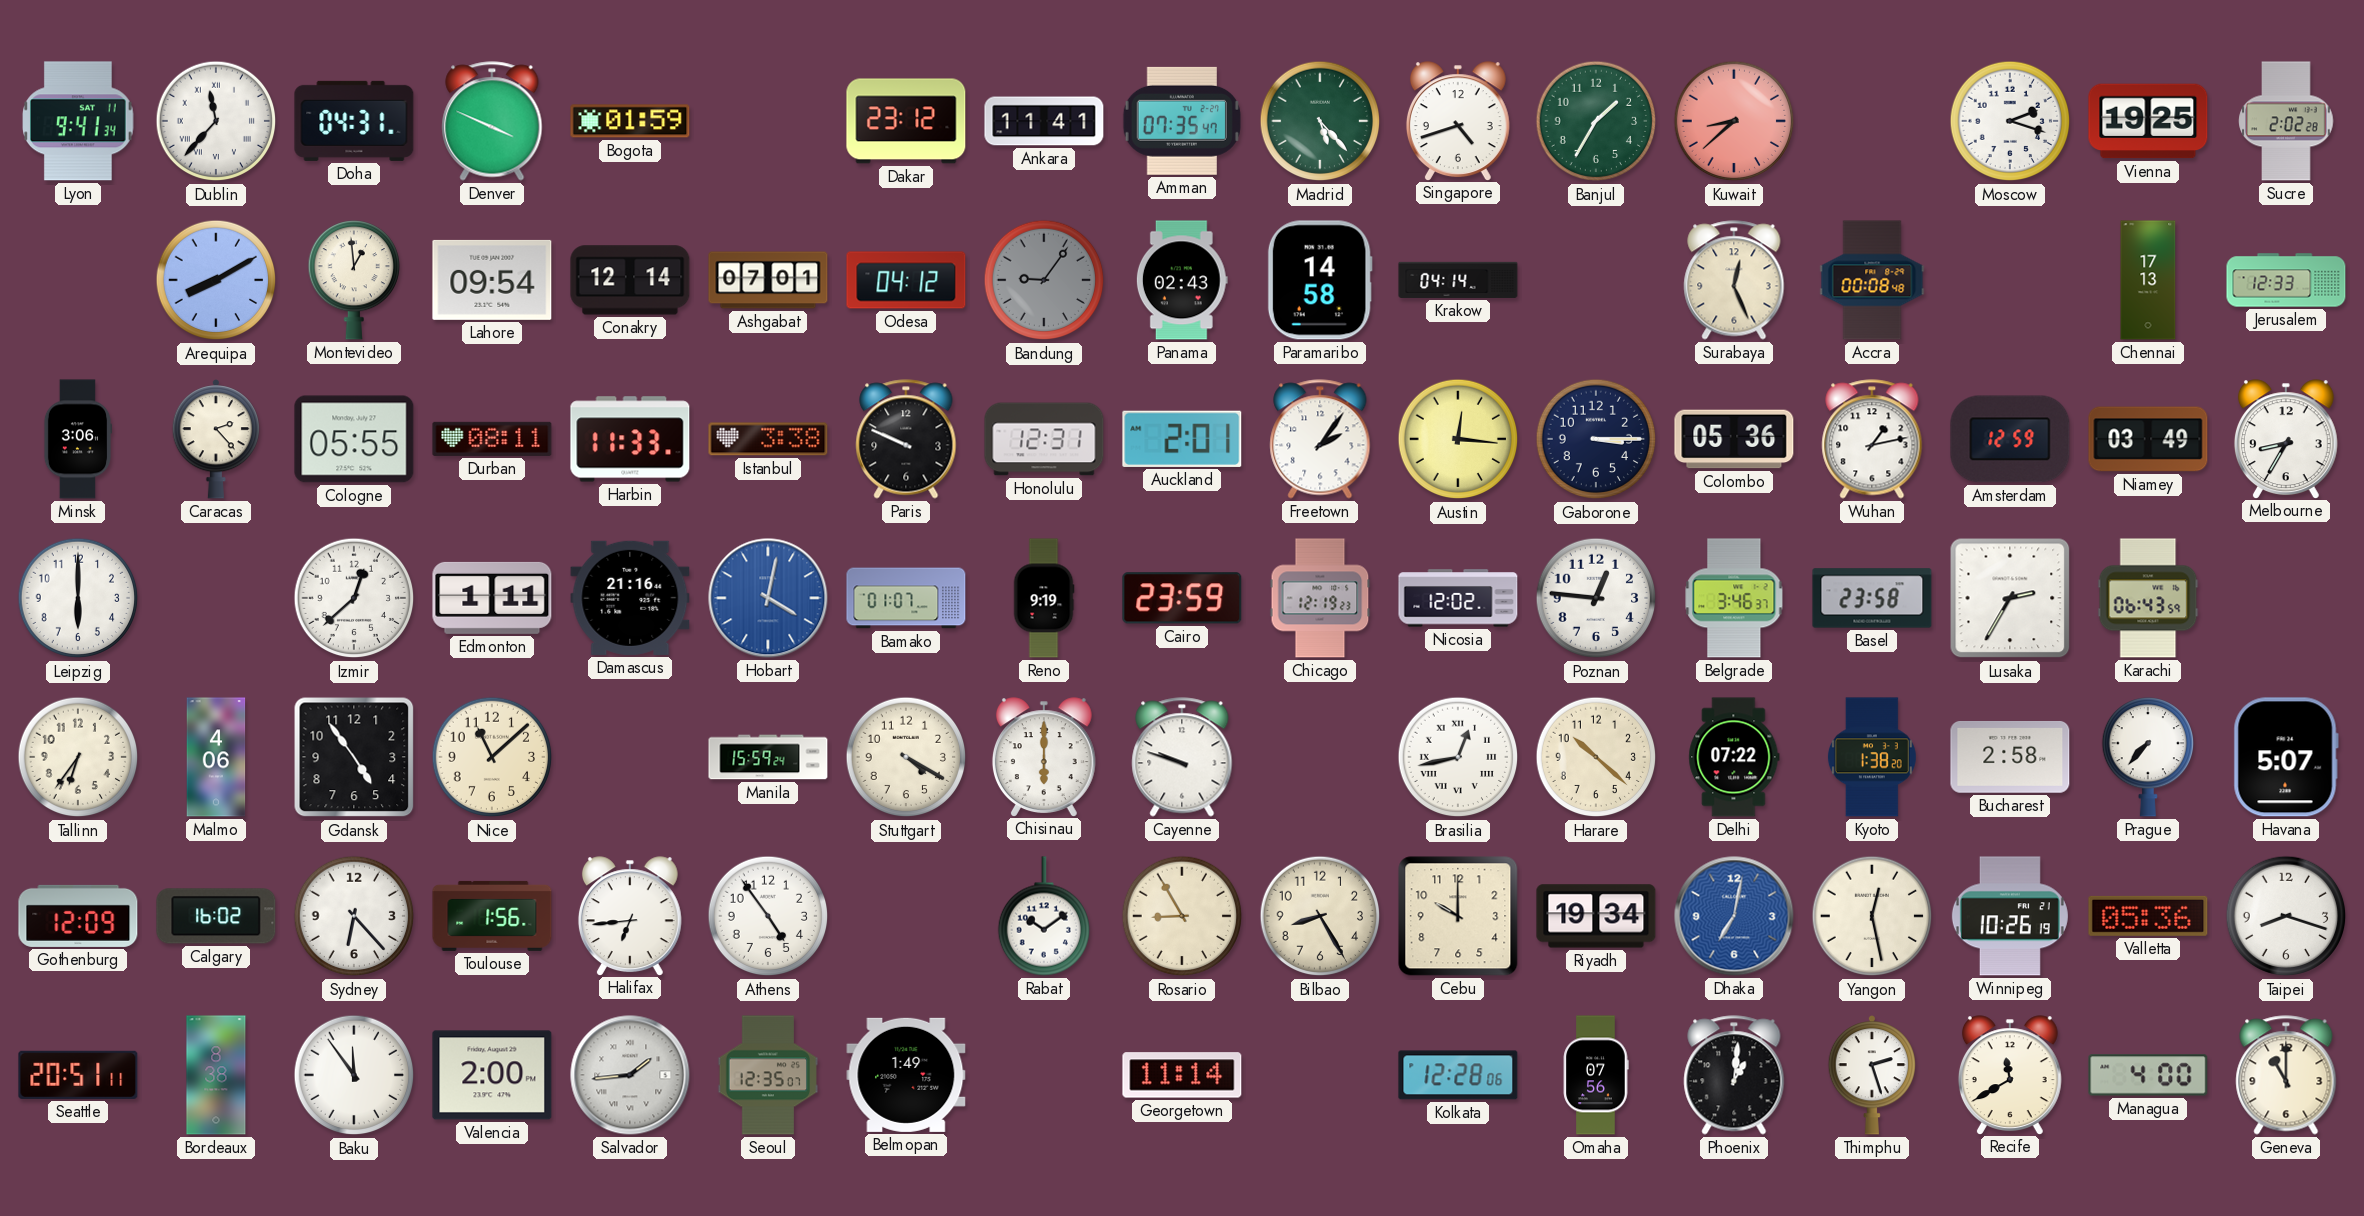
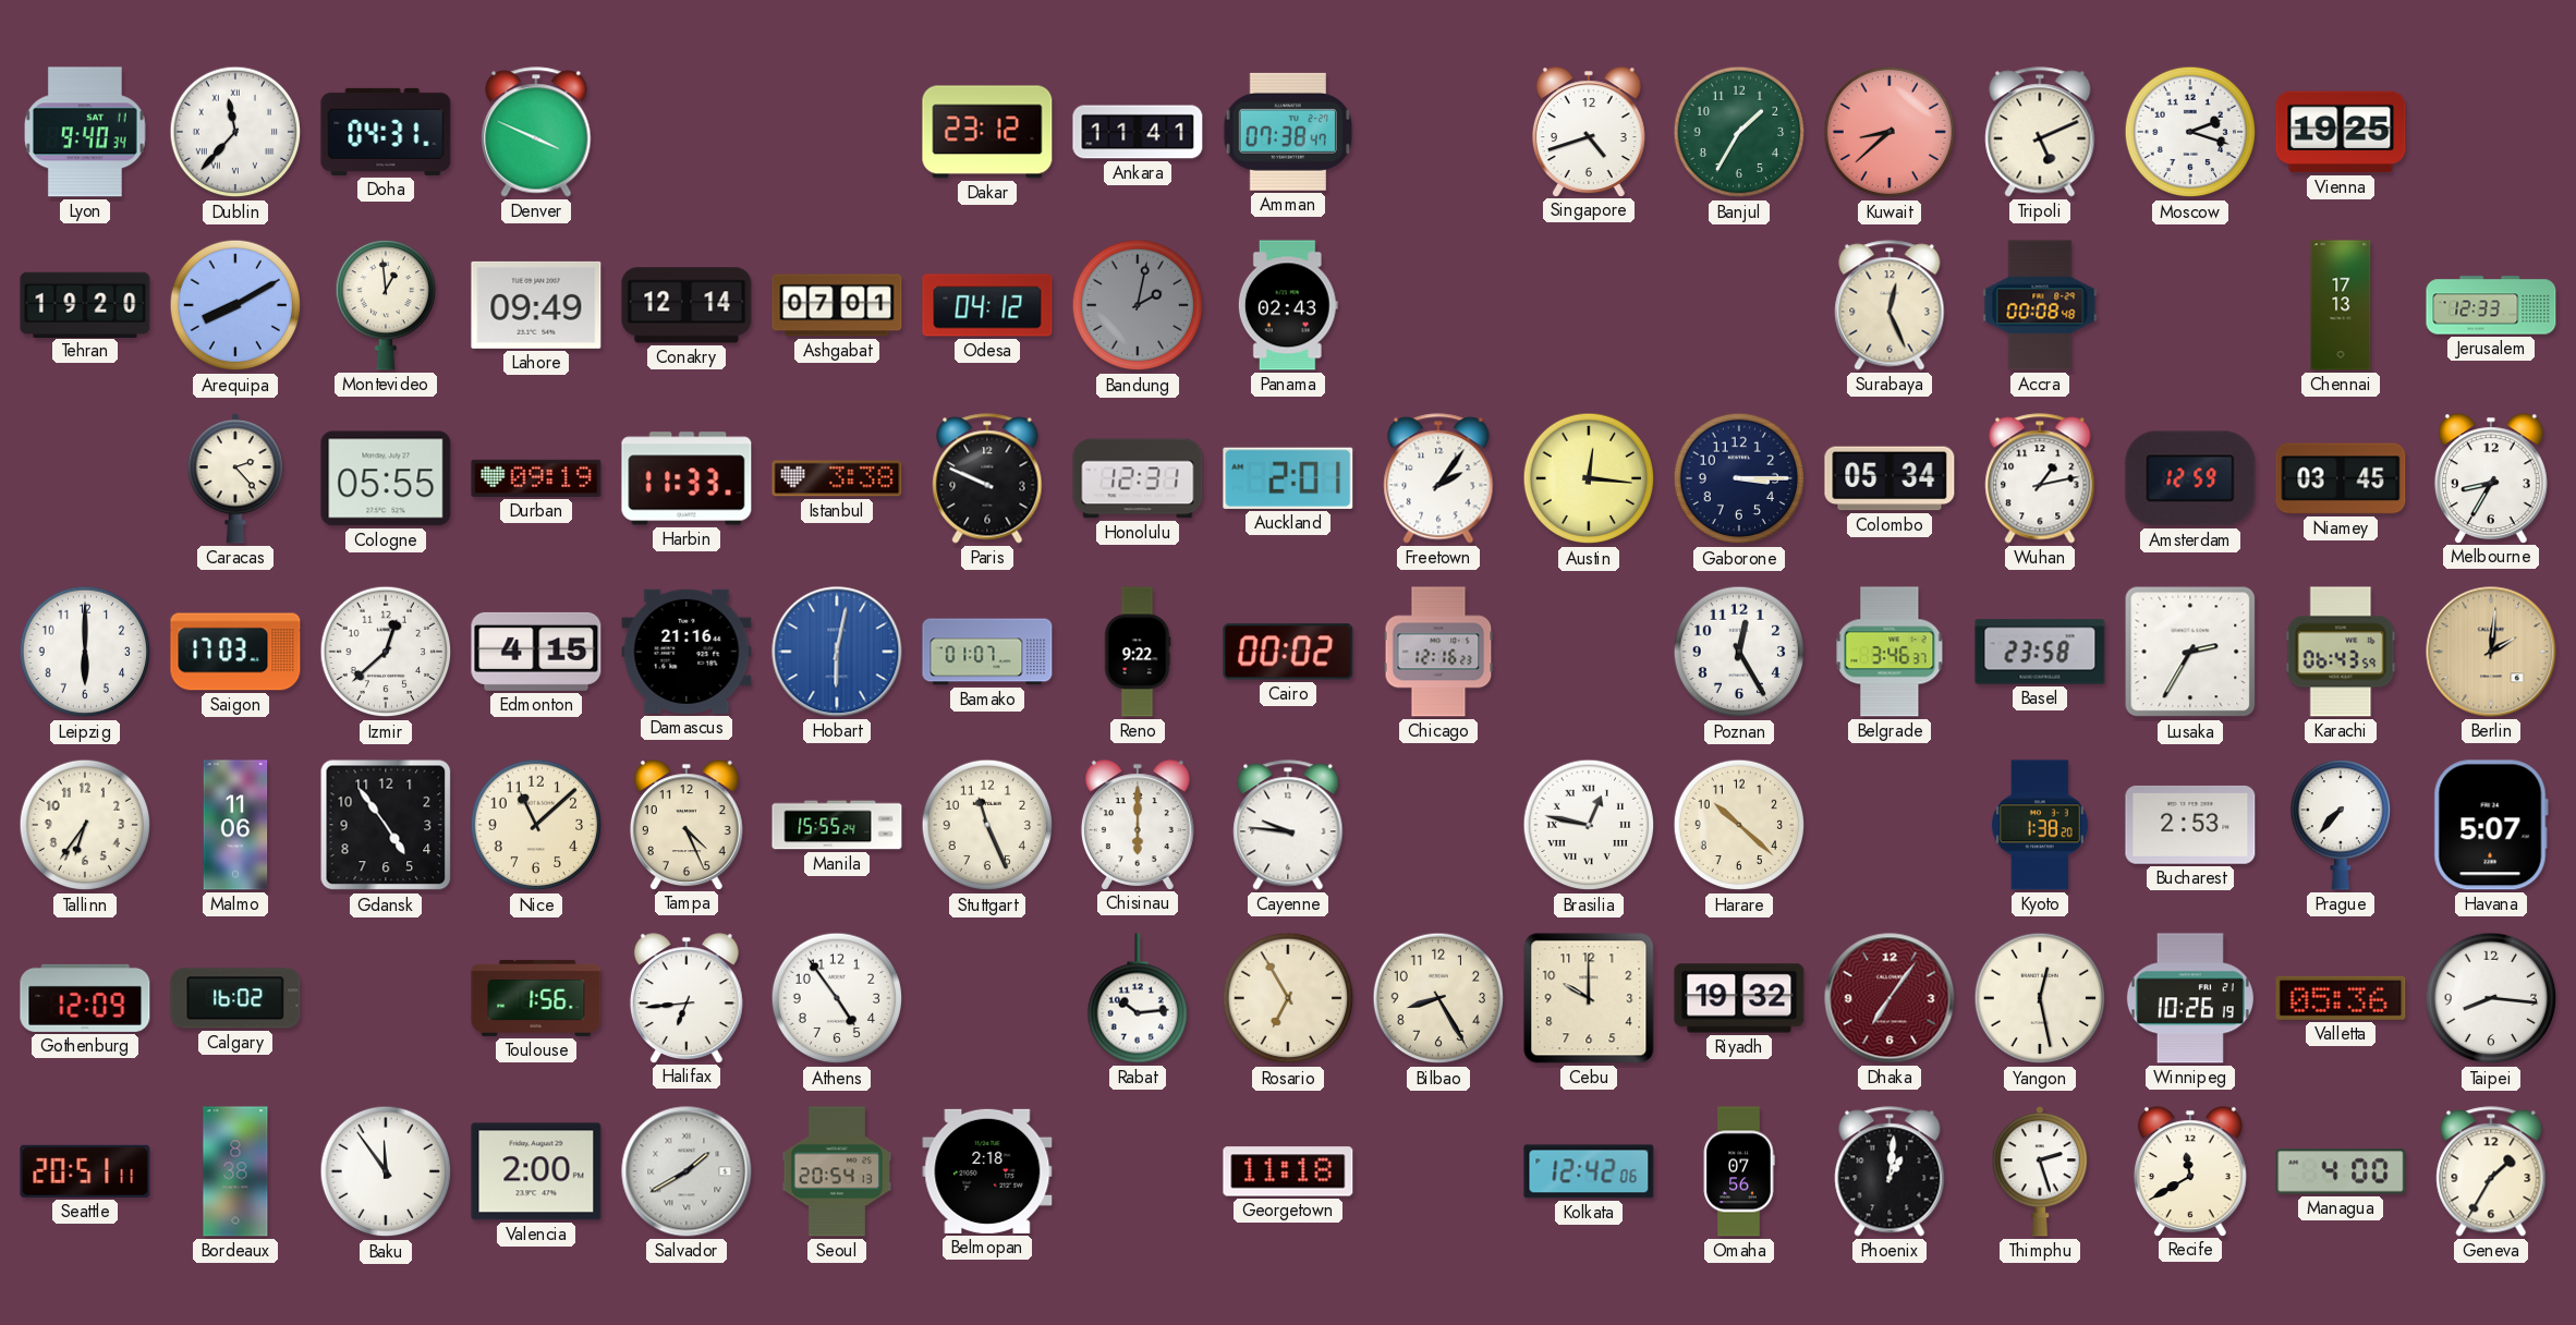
Lyon: 9:41 -> 9:40 (86, 132)
Bogota: 01:59 -> none (630, 121)
Amman: 07:35 -> 07:38 (1288, 132)
Madrid: 5:23 -> none (1320, 121)
Tripoli: none -> 5:11 (2040, 132)
Sucre: 2:02 -> none (2286, 121)
Tehran: none -> 19:20 (85, 304)
Lahore: 09:54 -> 09:49 (536, 305)
Bandung: 9:06 -> 2:02 (1138, 305)
Paramaribo: 14:58 -> none (1320, 280)
Krakow: 04:14 -> none (1458, 280)
Minsk: 3:06 -> none (77, 439)
Durban: 08:11 -> 09:19 (536, 478)
Colombo: 05:36 -> 05:34 (1890, 478)
Niamey: 03:49 -> 03:45 (2341, 478)
Saigon: none -> 17:03 (235, 652)
Edmonton: 1:11 -> 4:15 (536, 652)
Hobart: 4:02 -> 6:02 (837, 652)
Reno: 9:19 -> 9:22 (1138, 652)
Cairo: 23:59 -> 00:02 (1288, 652)
Chicago: 12:19 -> 12:16 (1438, 652)
Nicosia: 12:02 -> none (1458, 598)
Poznan: 12:46 -> 12:25 (1739, 652)
Berlin: none -> 2:01 (2491, 652)
Malmo: 4:06 -> 11:06 (235, 825)
Tampa: none -> 4:26 (686, 825)
Manila: 15:59 -> 15:55 (837, 825)
Stuttgart: 4:20 -> 11:26 (987, 825)
Cayenne: 9:48 -> 9:46 (1288, 825)
Brasilia: 12:43 -> 12:47 (1589, 825)
Delhi: 07:22 -> none (1734, 757)
Bucharest: 2:58 -> 2:53 (2190, 825)
Sydney: 6:23 -> none (354, 916)
Rabat: 10:09 -> 10:14 (1137, 998)
Rosario: 8:55 -> 6:55 (1288, 998)
Riyadh: 19:34 -> 19:32 (1739, 998)
Dhaka: 7:02 -> 7:06 (1890, 998)
Dhaka dial: blue -> burgundy (1890, 998)
Taipei: 8:18 -> 8:16 (2491, 998)
Salvador: 1:44 -> 1:40 (686, 1171)
Seoul: 12:35 -> 20:54 (837, 1171)
Belmopan: 1:49 -> 2:18 (987, 1171)
Georgetown: 11:14 -> 11:18 (1288, 1171)
Kolkata: 12:28 -> 12:42 (1589, 1171)
Geneva: 11:00 -> 1:35 (2491, 1171)
